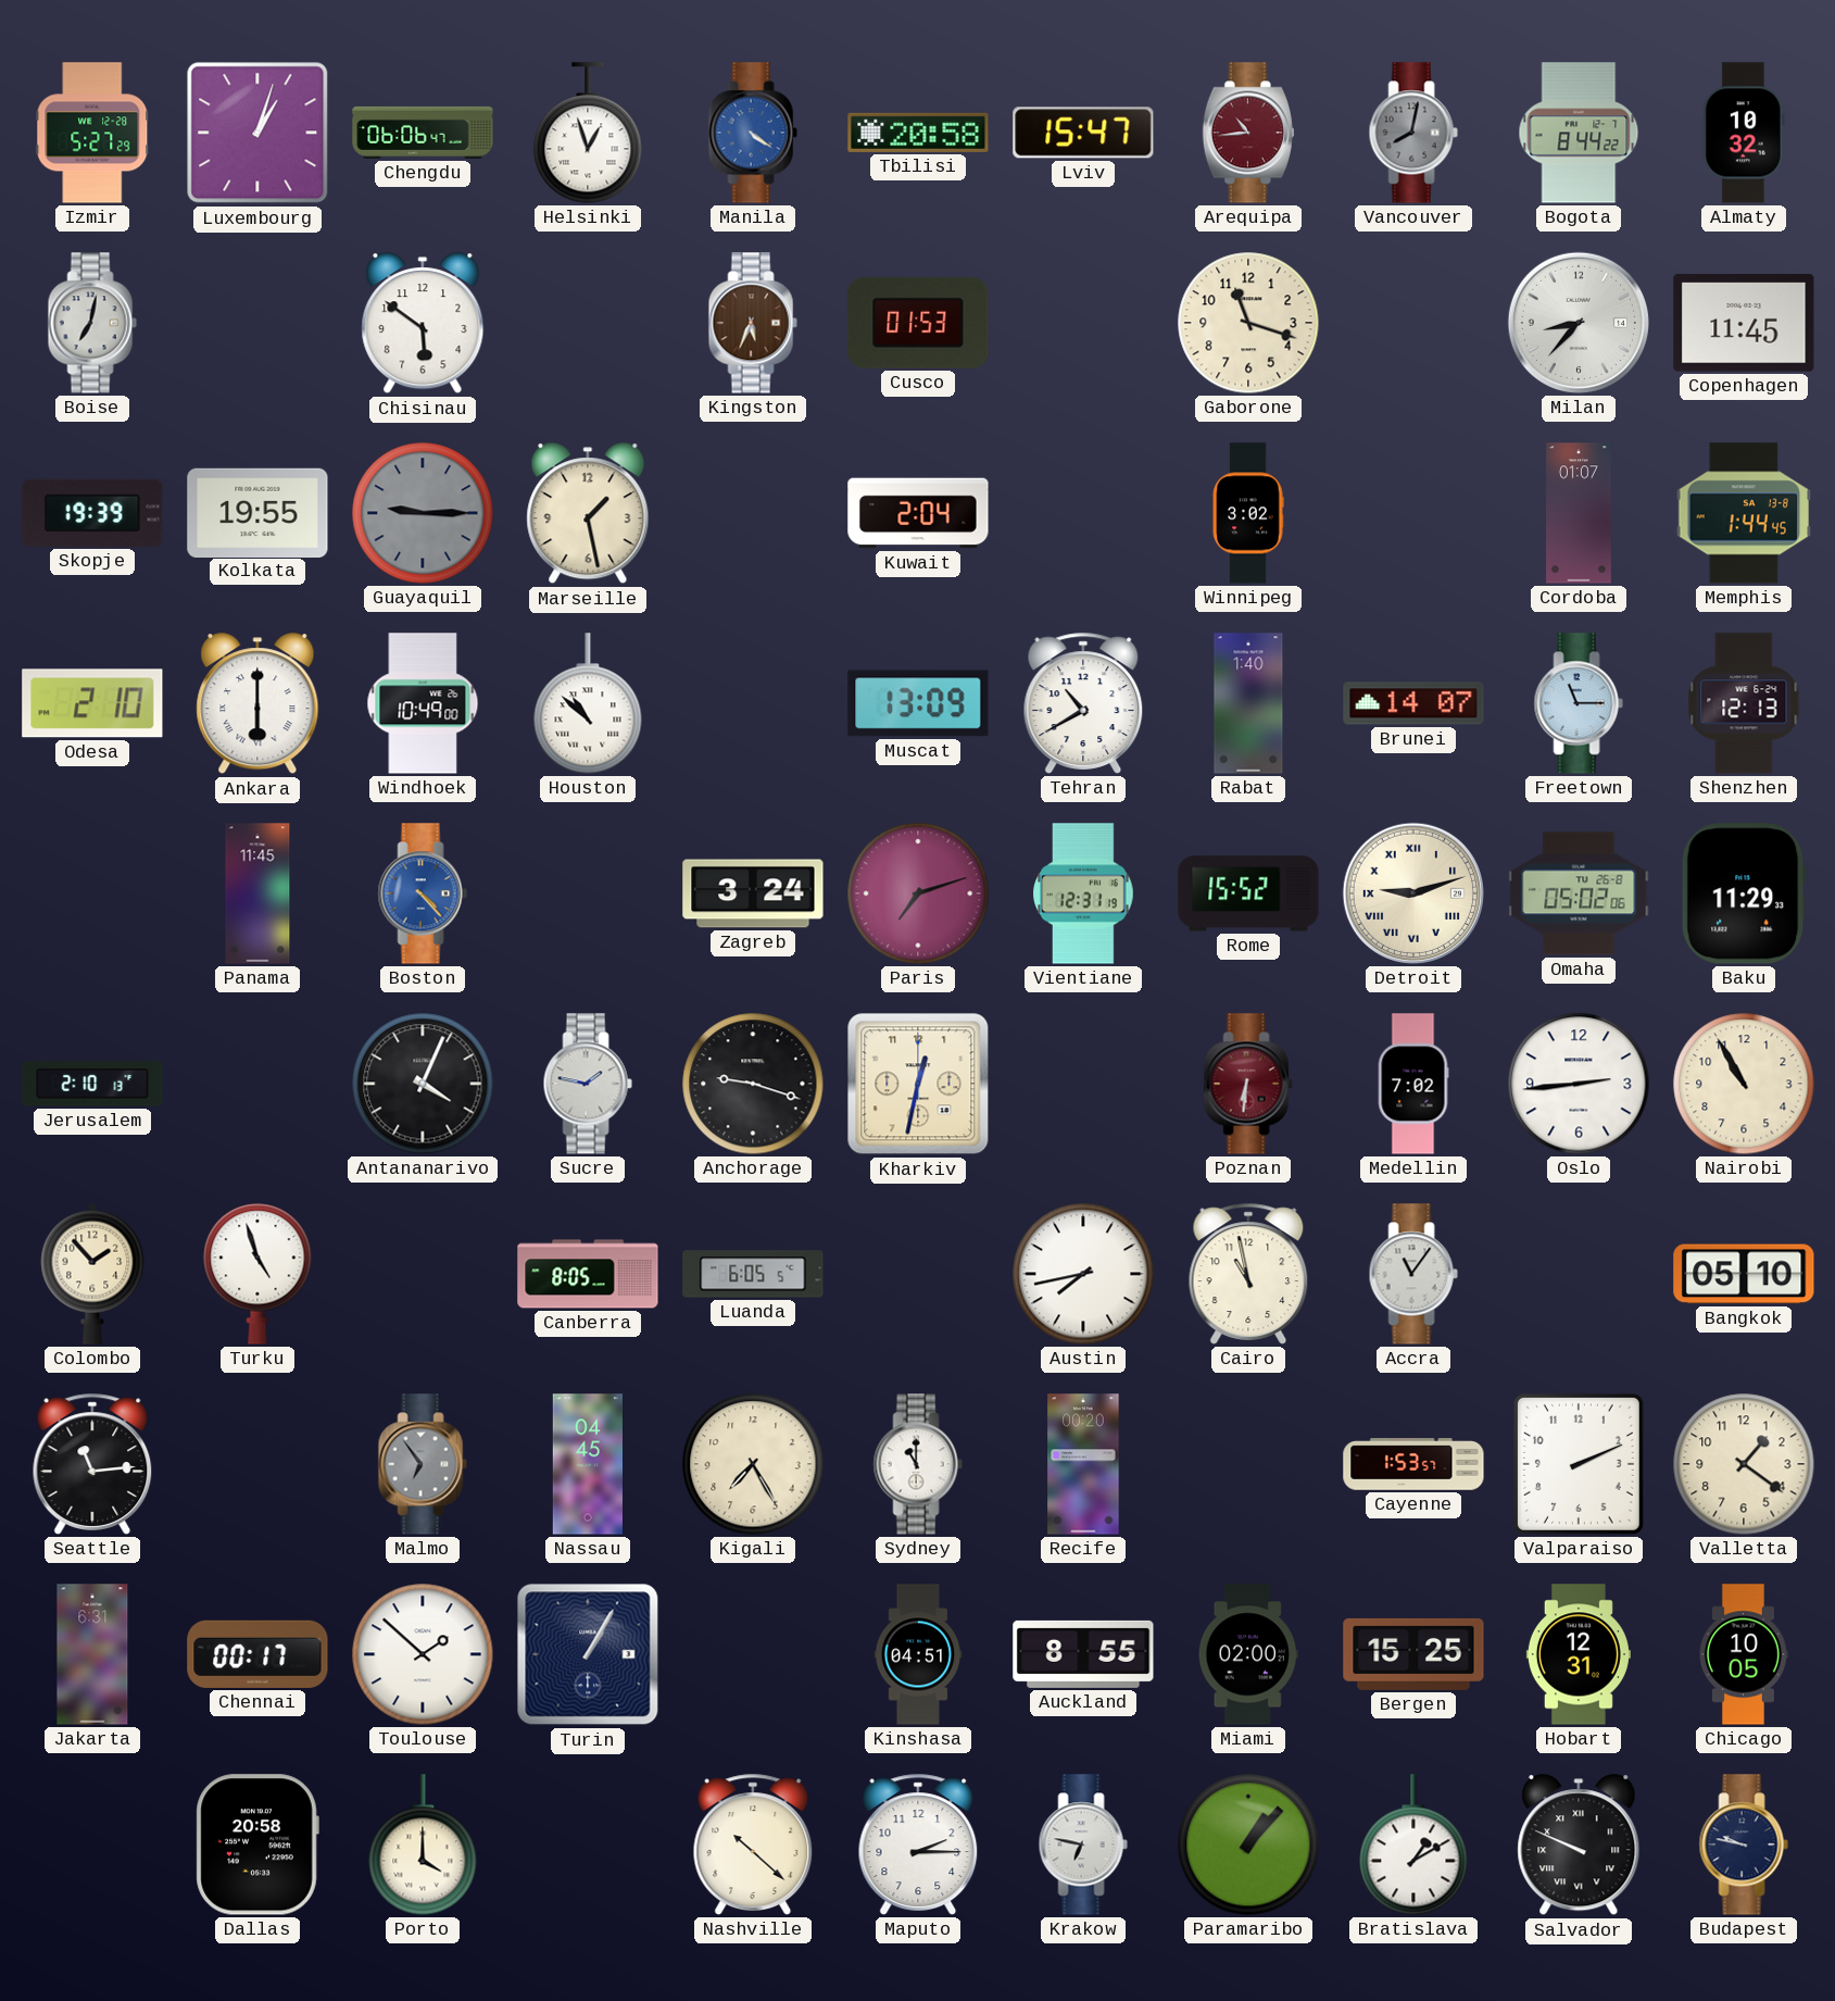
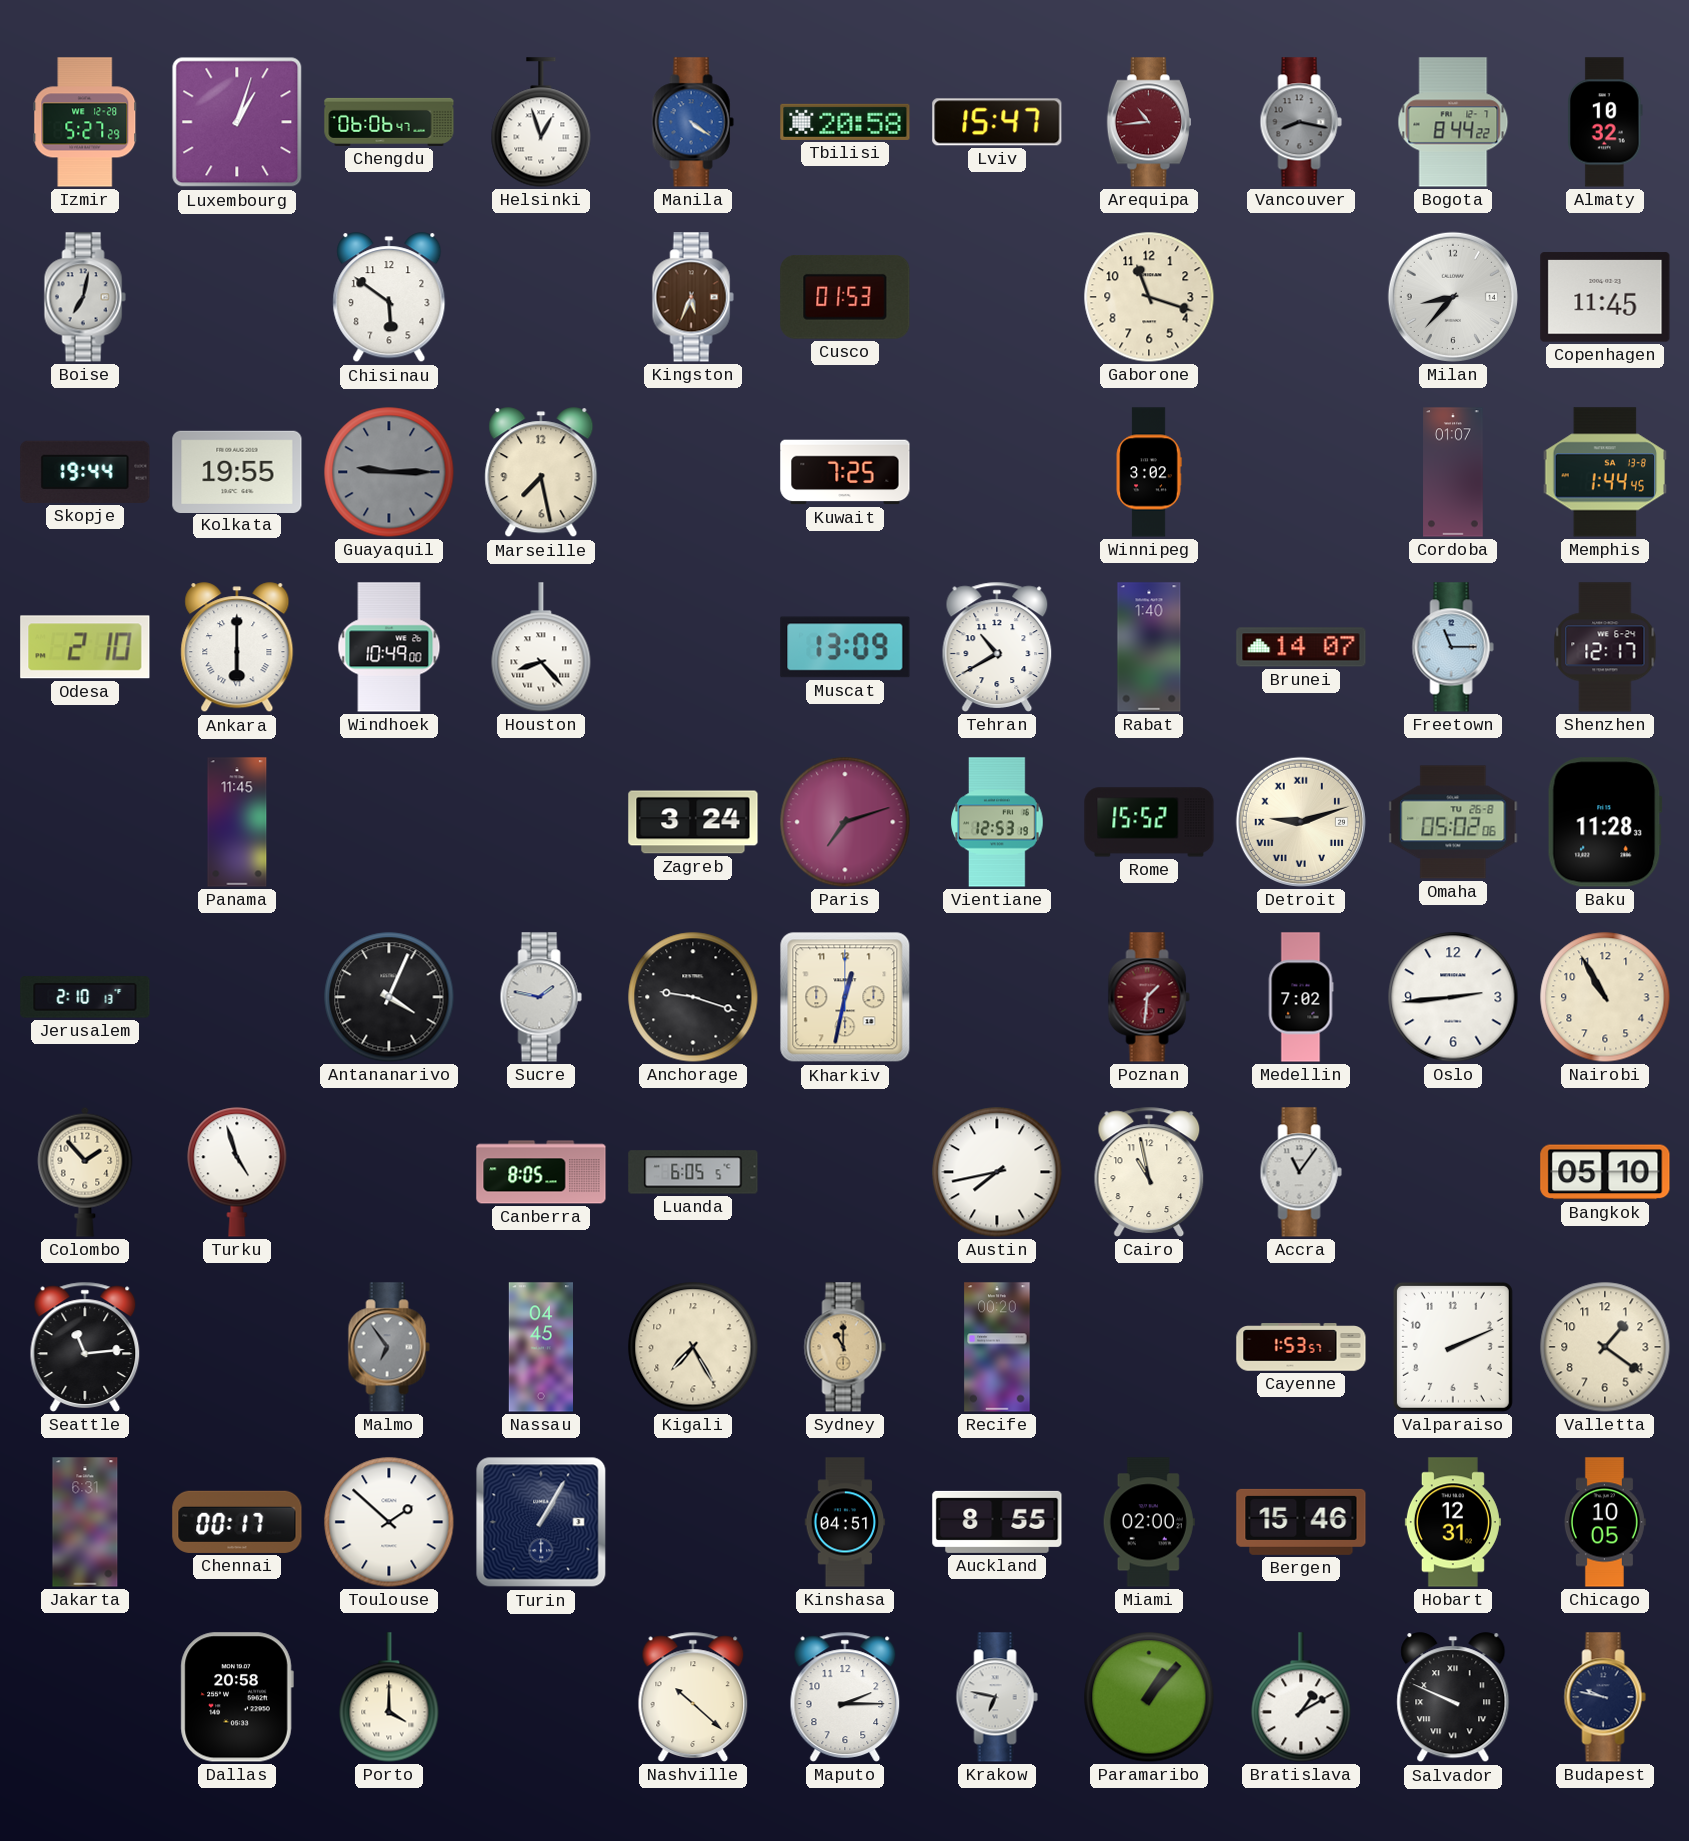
Vancouver: 8:02 -> 8:17 (1301, 122)
Skopje: 19:39 -> 19:44 (85, 472)
Marseille: 1:28 -> 7:28 (541, 473)
Kuwait: 2:04 -> 7:25 (845, 472)
Houston: 10:52 -> 8:23 (541, 647)
Shenzhen: 12:13 -> 12:17 (1605, 647)
Boston: 4:23 -> none (423, 893)
Vientiane: 12:31 -> 12:53 (997, 822)
Baku: 11:29 -> 11:28 (1605, 822)
Poznan: 6:31 -> 1:31 (1149, 997)
Sydney dial: white -> champagne (845, 1347)
Bergen: 15:25 -> 15:46 (1301, 1522)
